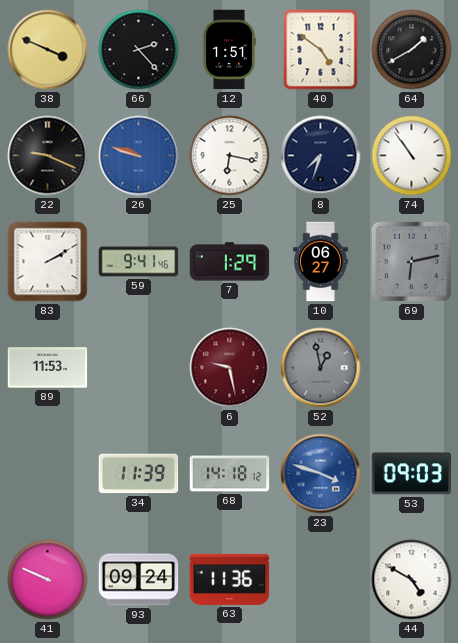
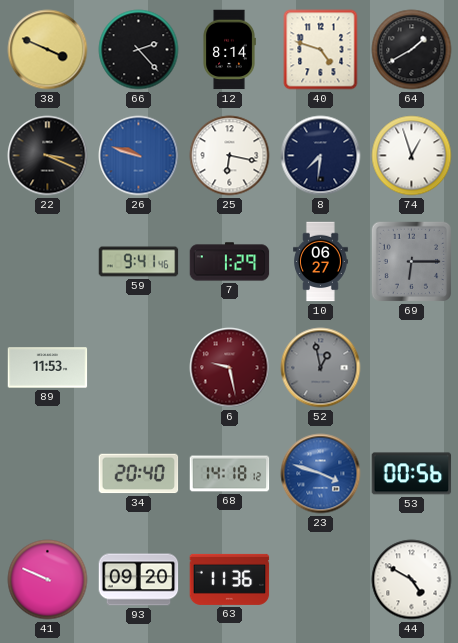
12: 1:51 -> 8:14 (229, 50)
40: 4:51 -> 4:48 (321, 50)
22: 9:19 -> 3:19 (48, 156)
8: 7:33 -> 7:31 (321, 156)
74: 10:54 -> 12:57 (412, 156)
83: 2:10 -> none (48, 262)
69: 6:13 -> 6:15 (411, 261)
34: 11:39 -> 20:40 (139, 474)
53: 09:03 -> 00:56 (412, 474)
93: 09:24 -> 09:20 (139, 580)
